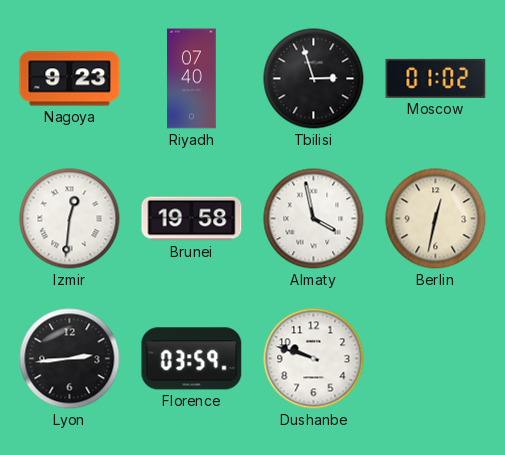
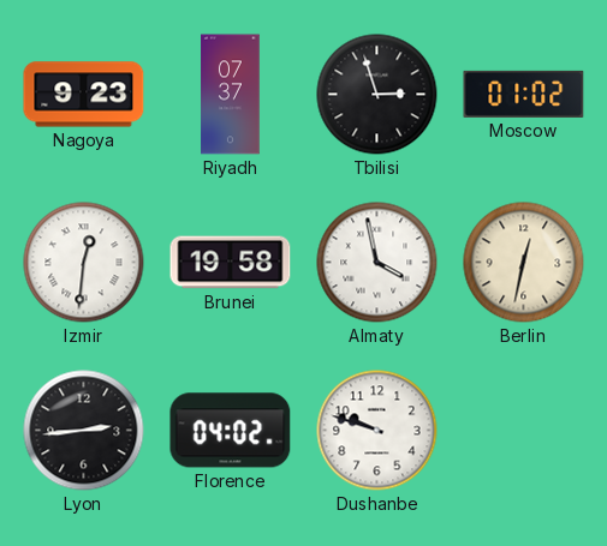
Riyadh: 07:40 -> 07:37 (231, 95)
Florence: 03:59 -> 04:02 (231, 431)
